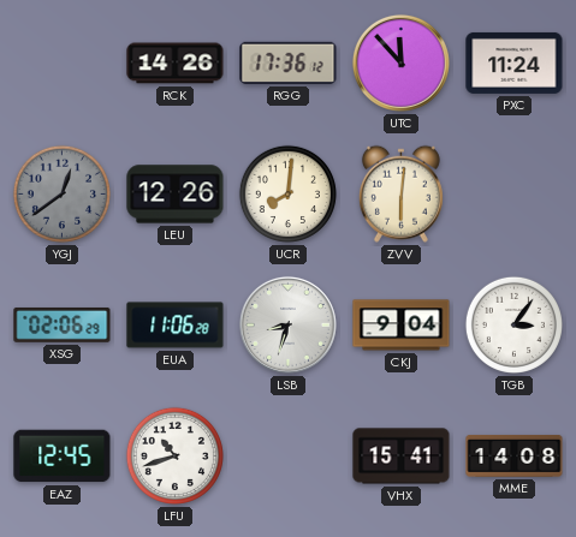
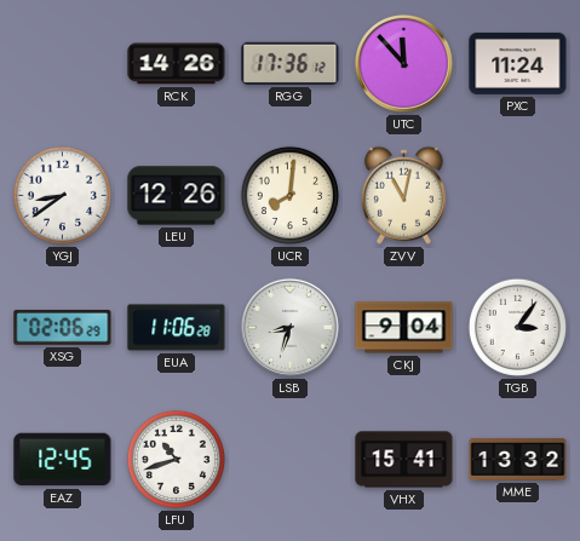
YGJ: 12:39 -> 8:39 (62, 195)
YGJ dial: grey -> white (62, 195)
ZVV: 6:01 -> 11:02 (403, 195)
MME: 14:08 -> 13:32 (518, 459)
